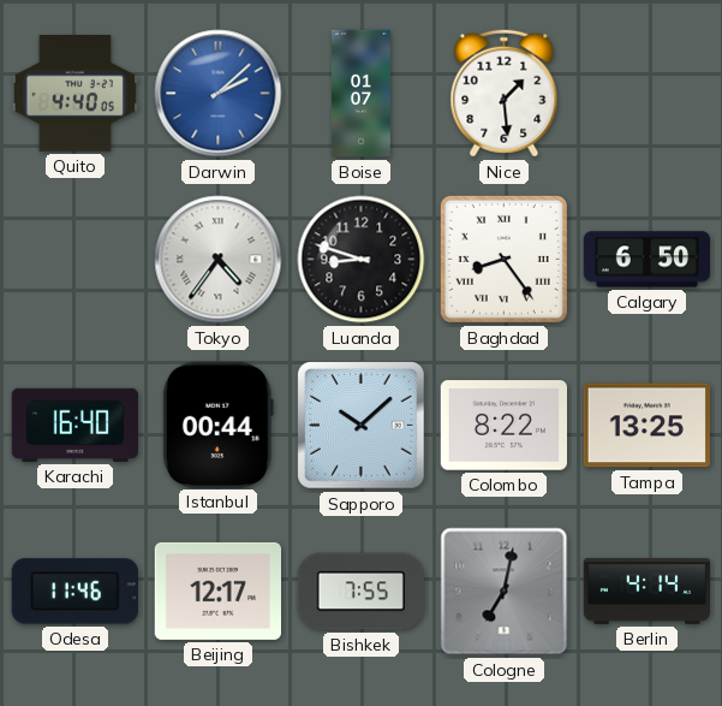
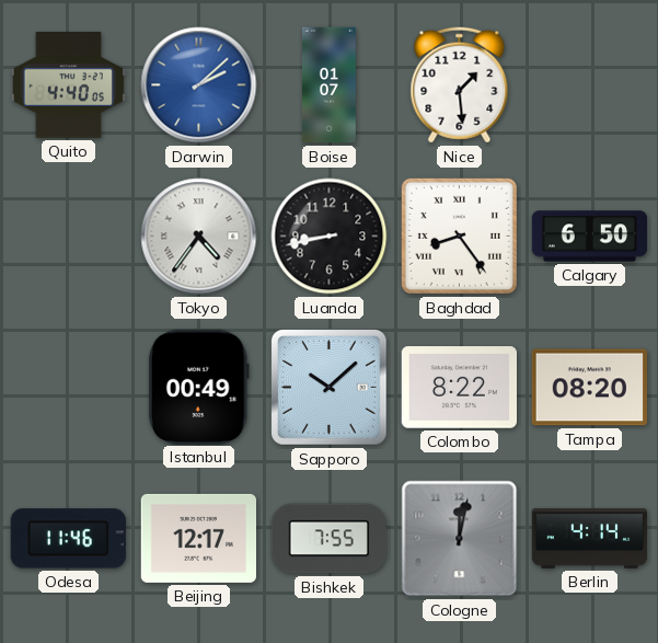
Luanda: 8:48 -> 8:43 (330, 237)
Karachi: 16:40 -> none (74, 425)
Istanbul: 00:44 -> 00:49 (198, 387)
Tampa: 13:25 -> 08:20 (589, 388)
Cologne: 7:02 -> 12:02 (460, 539)
